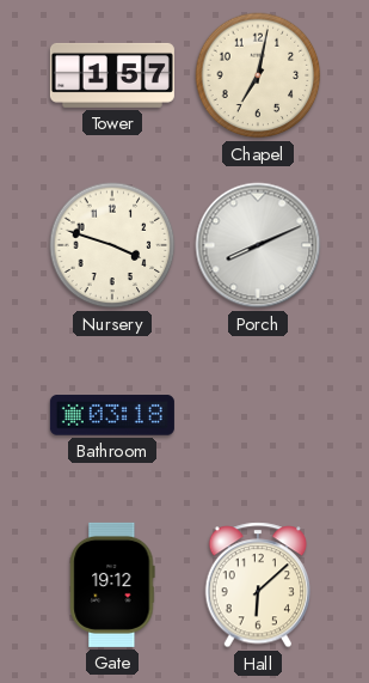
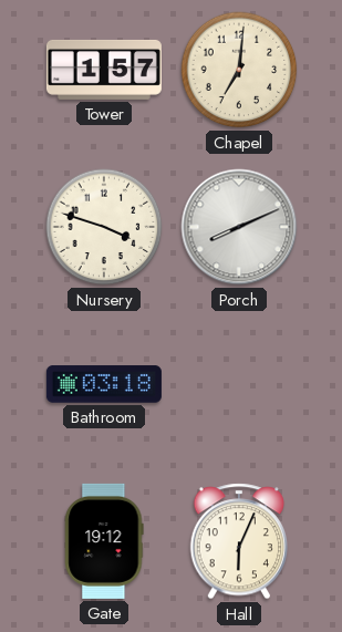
Chapel: 7:02 -> 7:01 (239, 70)
Hall: 6:08 -> 6:04 (239, 541)
